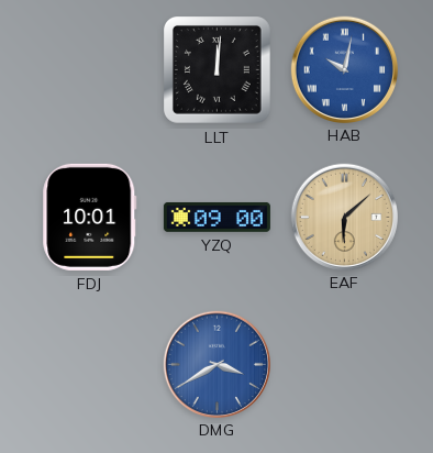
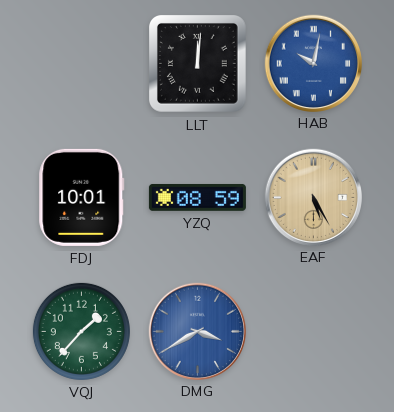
YZQ: 09:00 -> 08:59 (197, 198)
EAF: 6:08 -> 5:25 (313, 197)
VQJ: none -> 1:37 (81, 331)
